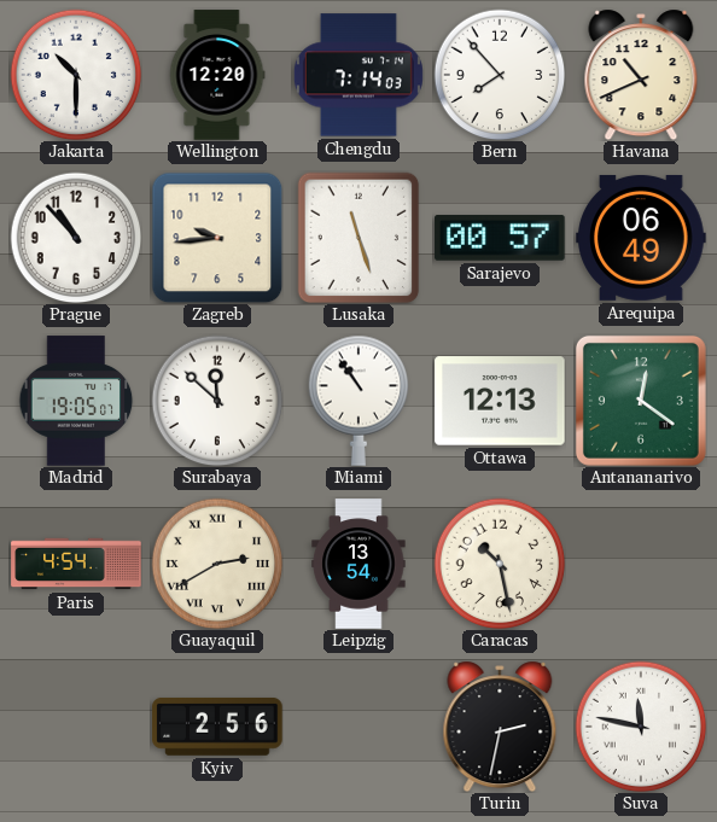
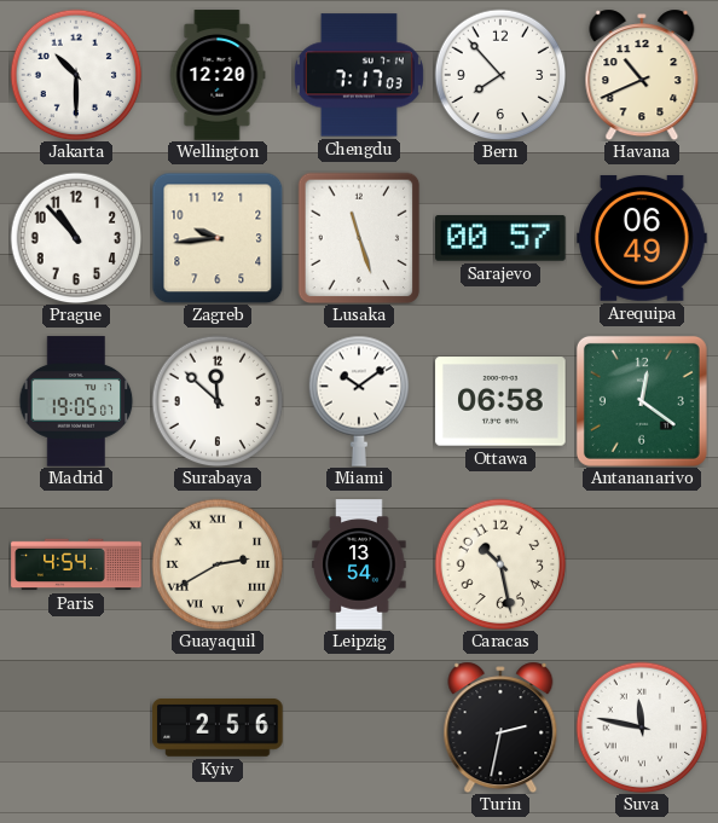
Chengdu: 7:14 -> 7:17 (359, 75)
Miami: 10:54 -> 10:09 (359, 401)
Ottawa: 12:13 -> 06:58 (500, 401)
